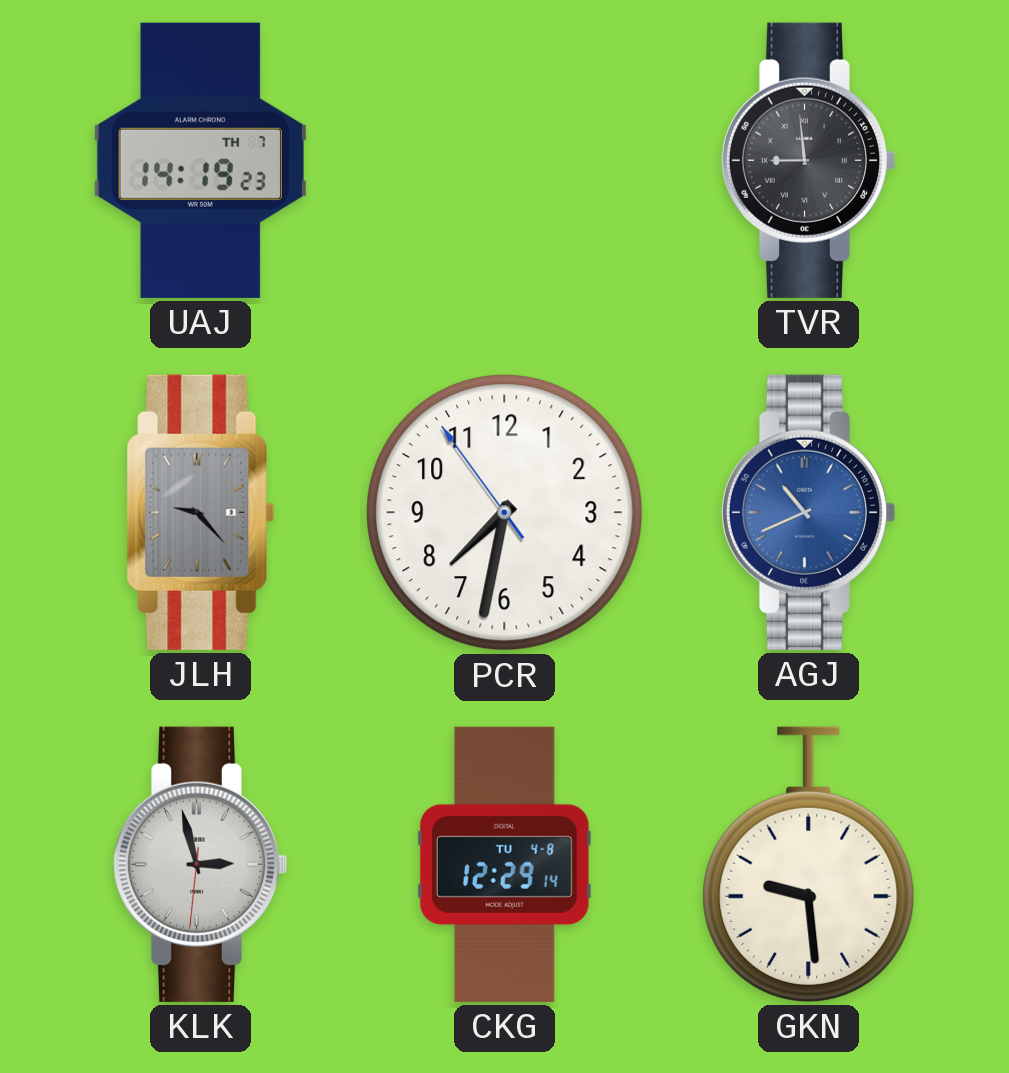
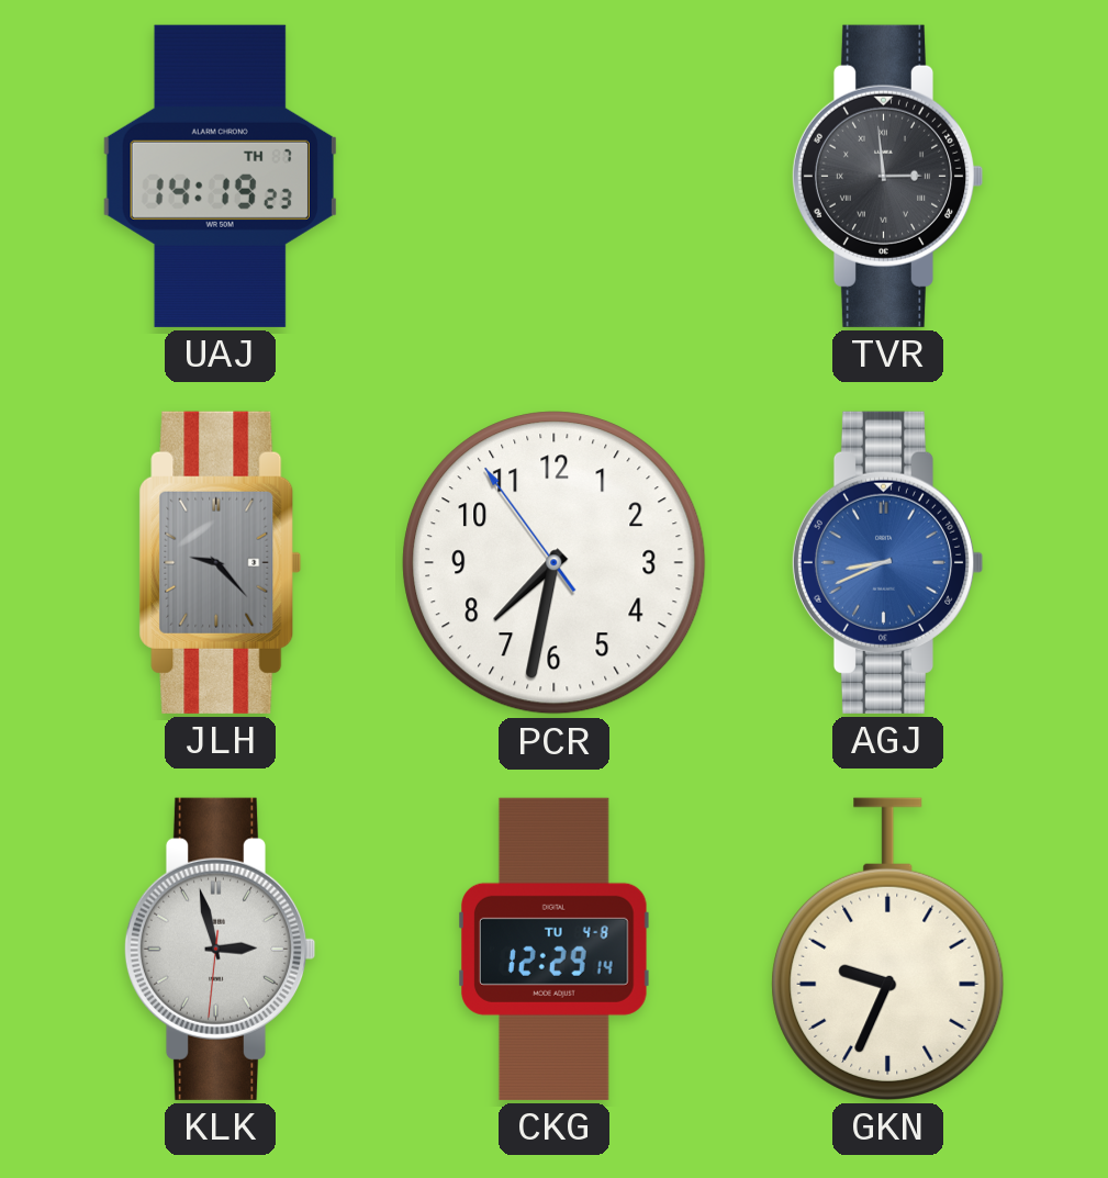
TVR: 8:59 -> 2:59 (887, 176)
AGJ: 10:41 -> 8:41 (887, 562)
GKN: 9:29 -> 9:34 (888, 949)
